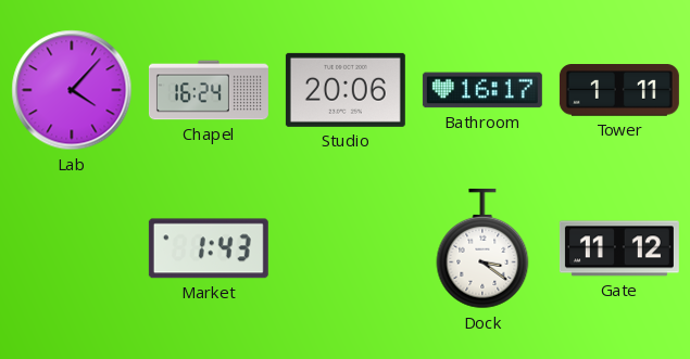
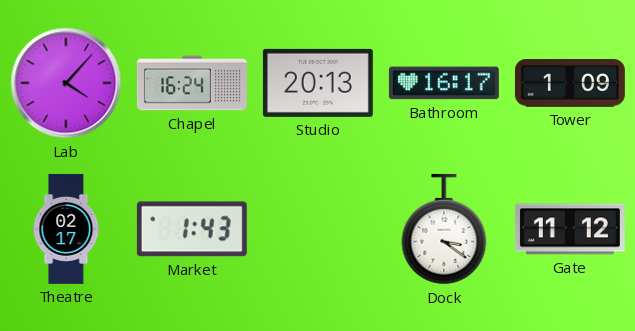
Studio: 20:06 -> 20:13 (318, 83)
Tower: 1:11 -> 1:09 (570, 84)
Theatre: none -> 02:17 (66, 229)
